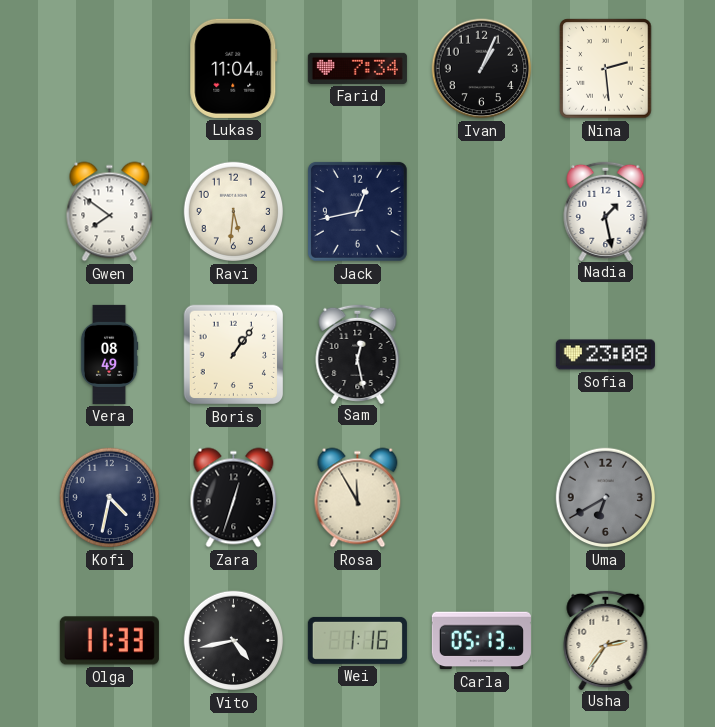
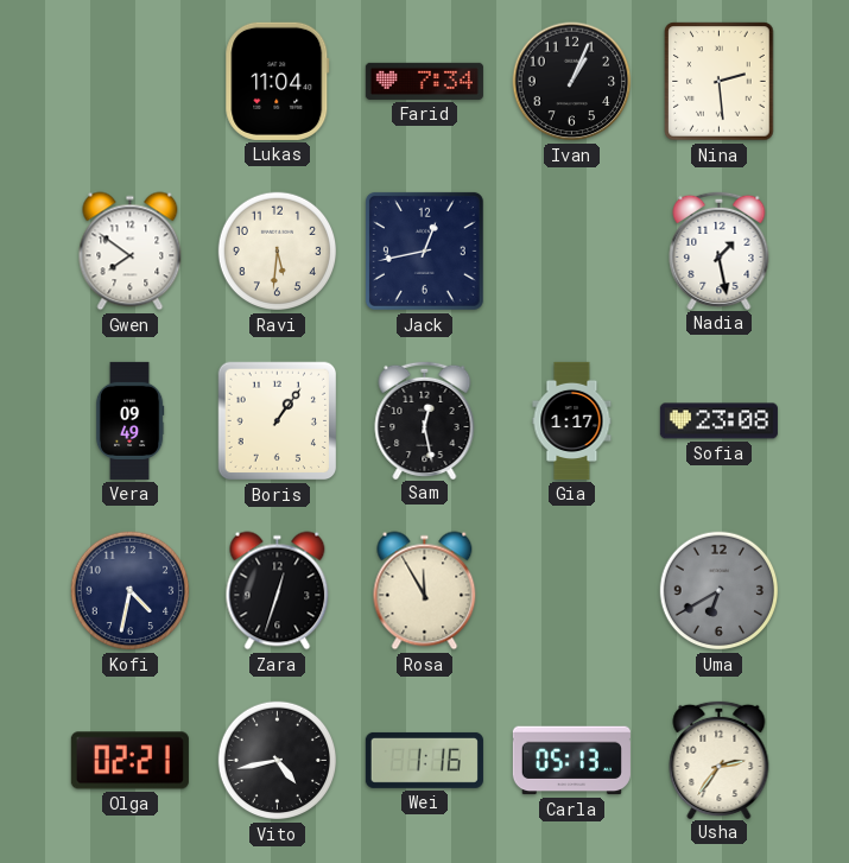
Vera: 08:49 -> 09:49 (129, 420)
Gia: none -> 1:17 (572, 420)
Olga: 11:33 -> 02:21 (129, 761)
